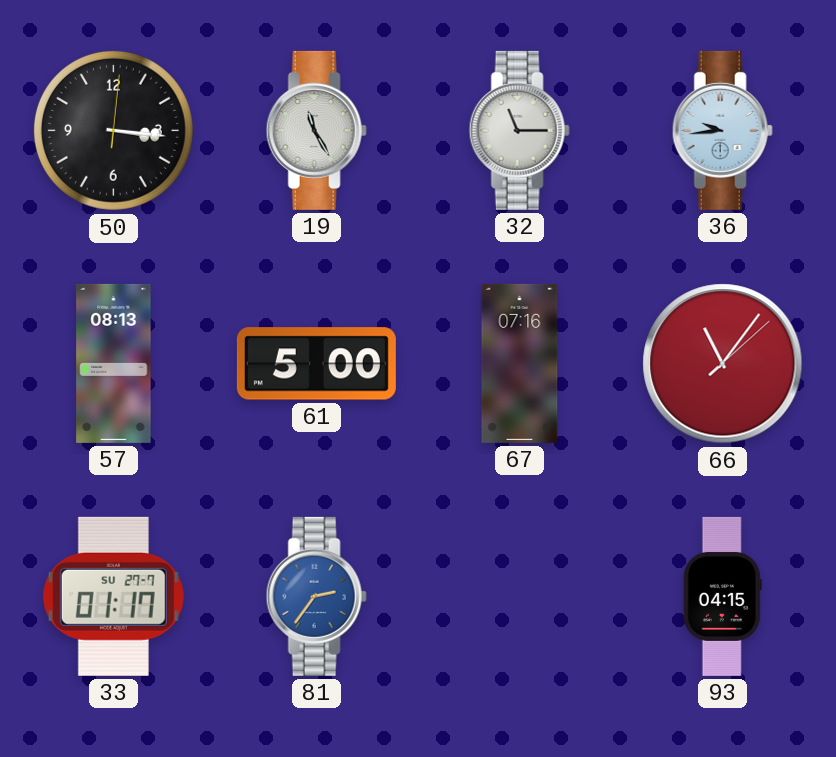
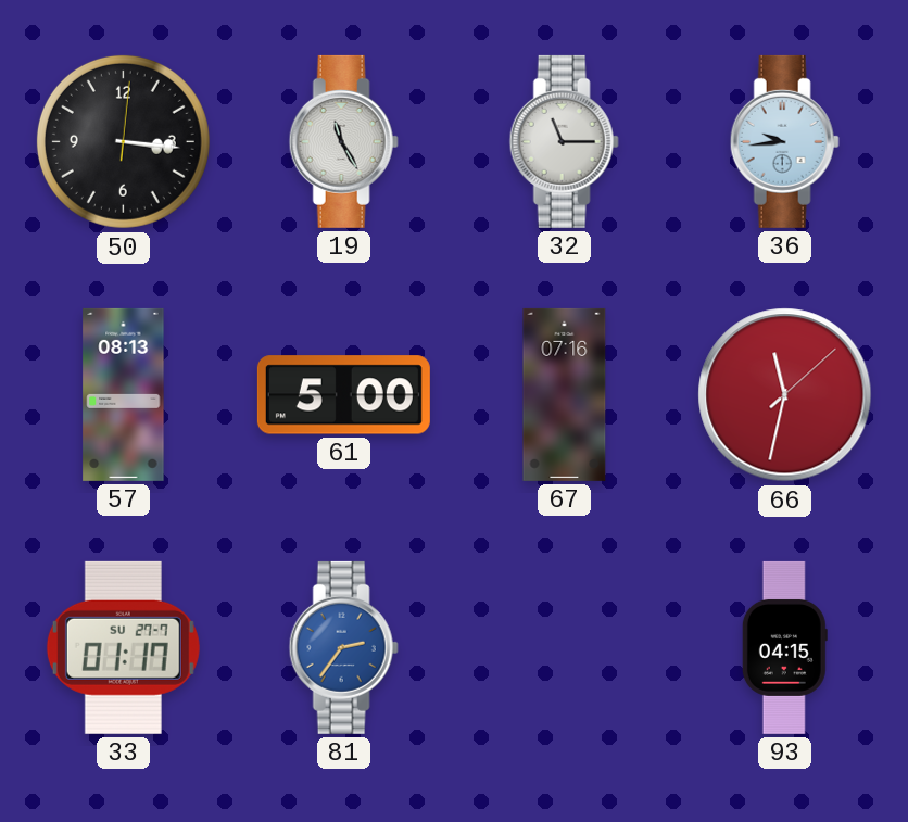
66: 11:06 -> 11:32 (785, 395)
